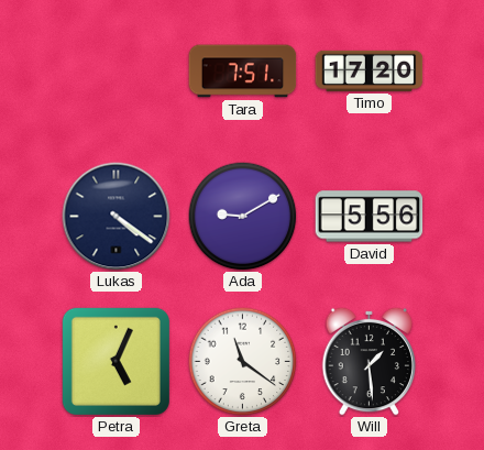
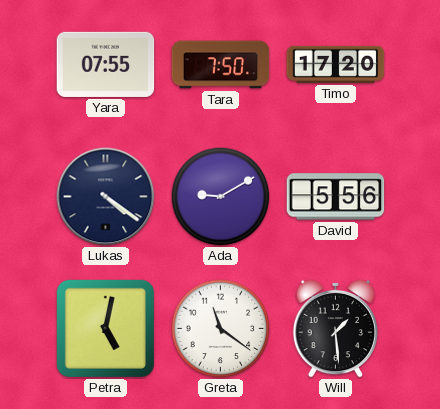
Yara: none -> 07:55 (106, 64)
Tara: 7:51 -> 7:50 (221, 65)
Petra: 5:04 -> 5:02 (105, 328)
